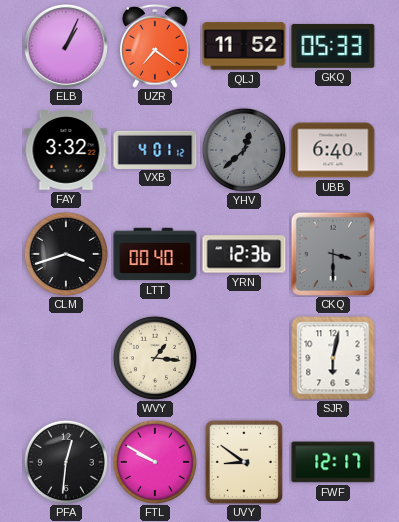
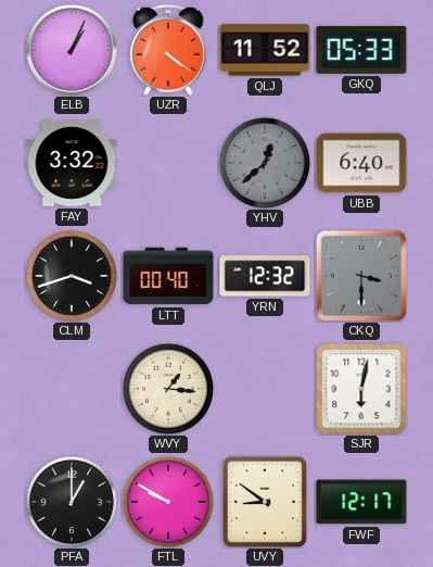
UZR: 7:21 -> 4:21 (168, 50)
VXB: 4:01 -> none (155, 149)
YRN: 12:36 -> 12:32 (265, 276)
PFA: 12:31 -> 1:00 (72, 502)
